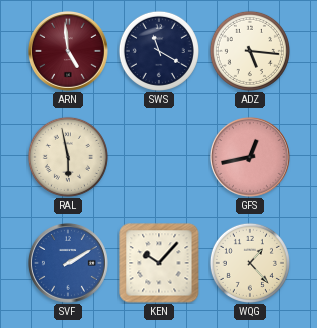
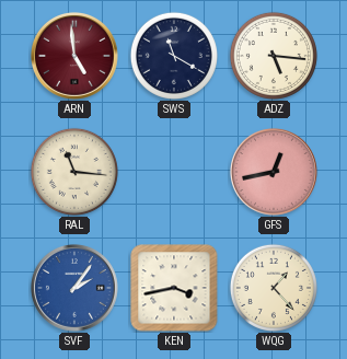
RAL: 5:58 -> 11:16 (74, 172)
SVF: 2:10 -> 2:06 (74, 288)
KEN: 10:07 -> 3:43 (174, 288)
